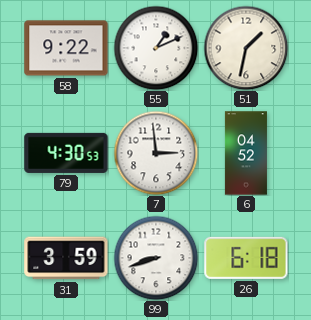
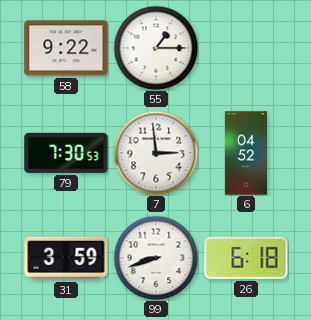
55: 1:11 -> 1:15 (156, 48)
51: 1:32 -> none (246, 48)
79: 4:30 -> 7:30 (66, 153)
